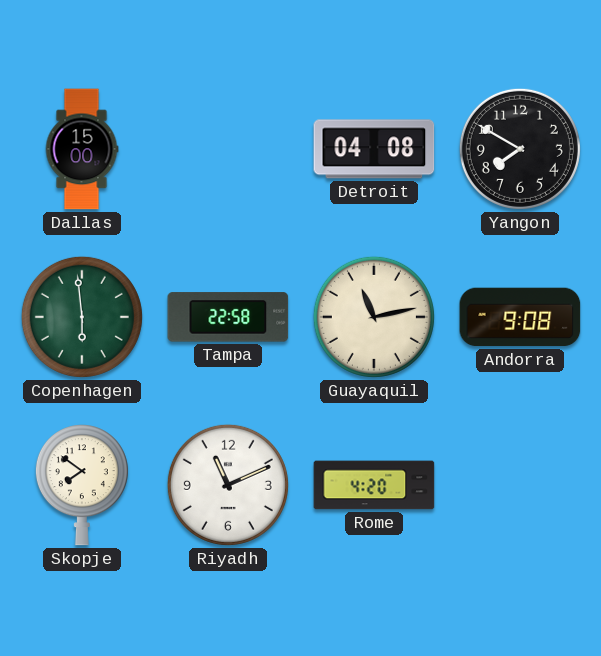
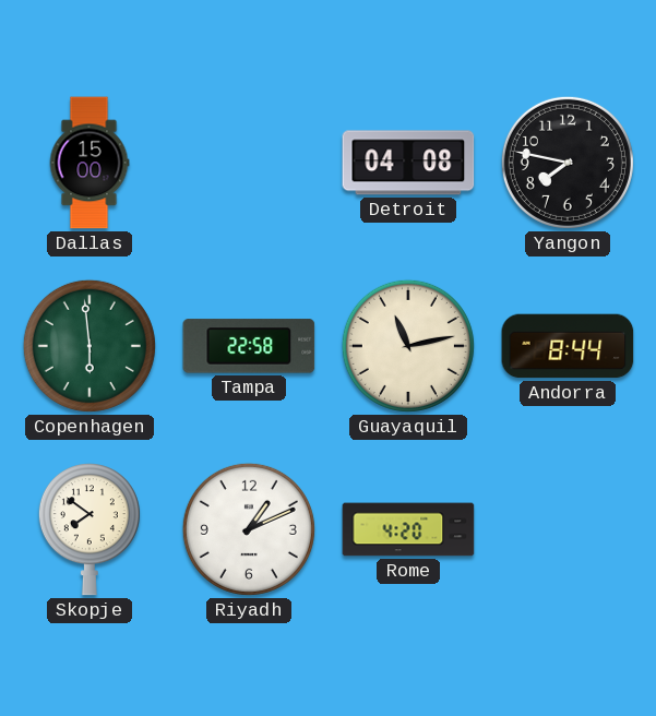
Yangon: 7:50 -> 7:47 (568, 163)
Andorra: 9:08 -> 8:44 (568, 346)
Riyadh: 11:11 -> 1:11 (249, 529)
